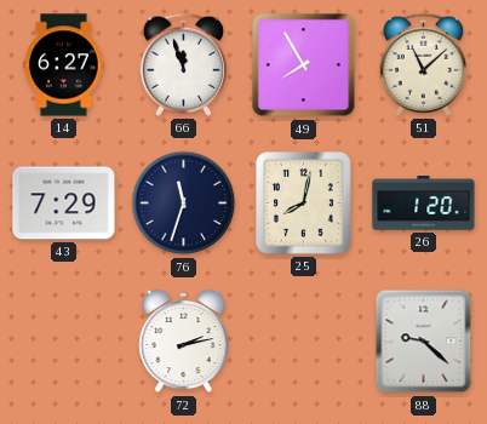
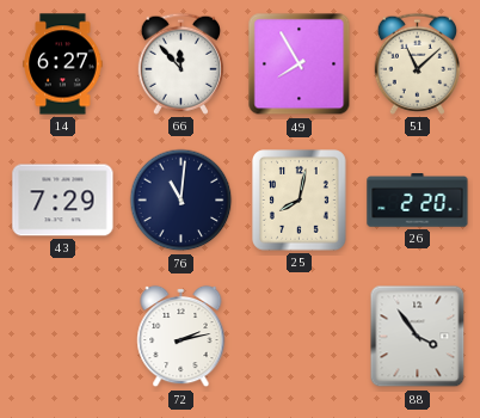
66: 11:57 -> 11:53 (180, 63)
76: 11:33 -> 11:01 (181, 201)
26: 1:20 -> 2:20 (418, 201)
88: 9:22 -> 3:54 (418, 337)
